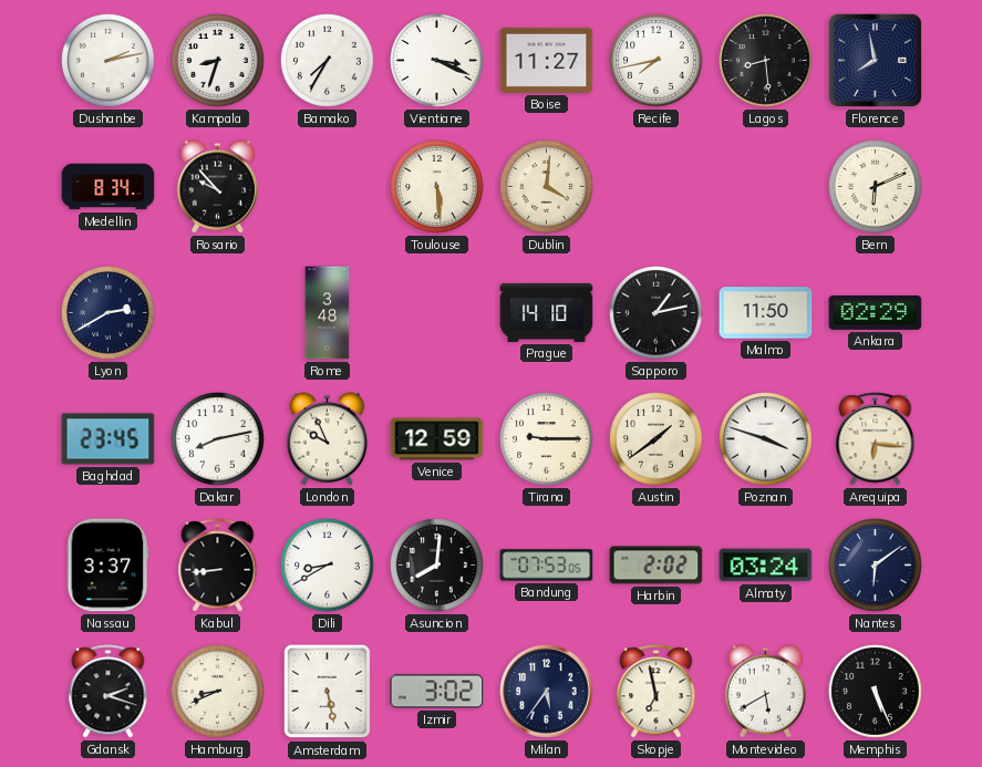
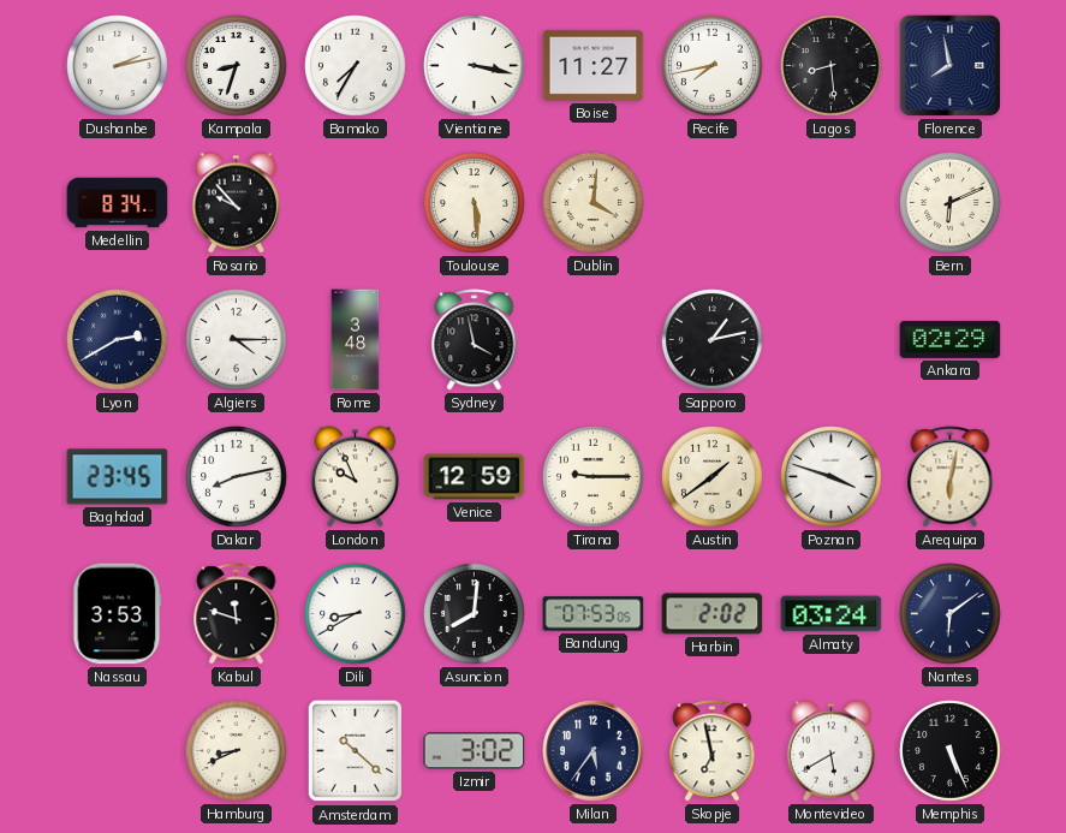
Vientiane: 3:19 -> 3:17 (475, 66)
Algiers: none -> 4:15 (237, 340)
Sydney: none -> 3:58 (475, 340)
Prague: 14:10 -> none (547, 312)
Malmo: 11:50 -> none (766, 313)
Arequipa: 6:16 -> 6:02 (951, 477)
Nassau: 3:37 -> 3:53 (118, 614)
Kabul: 8:44 -> 11:48 (237, 614)
Gdansk: 2:18 -> none (108, 692)
Amsterdam: 5:28 -> 10:22 (356, 751)
